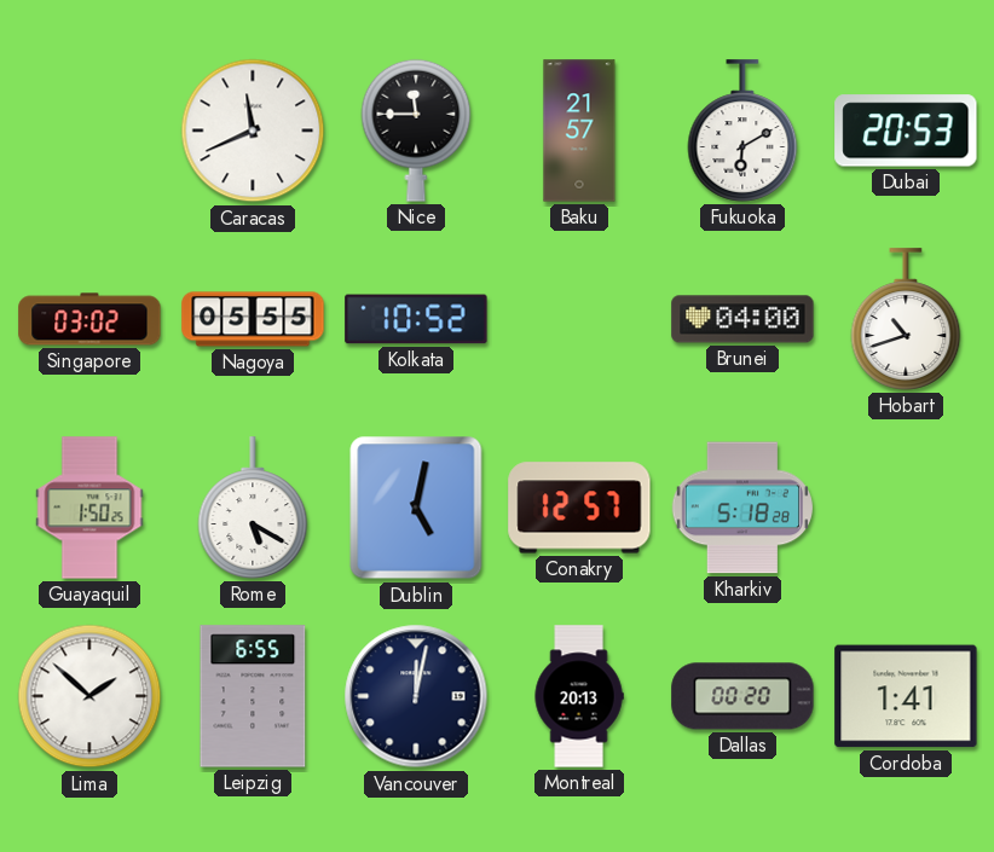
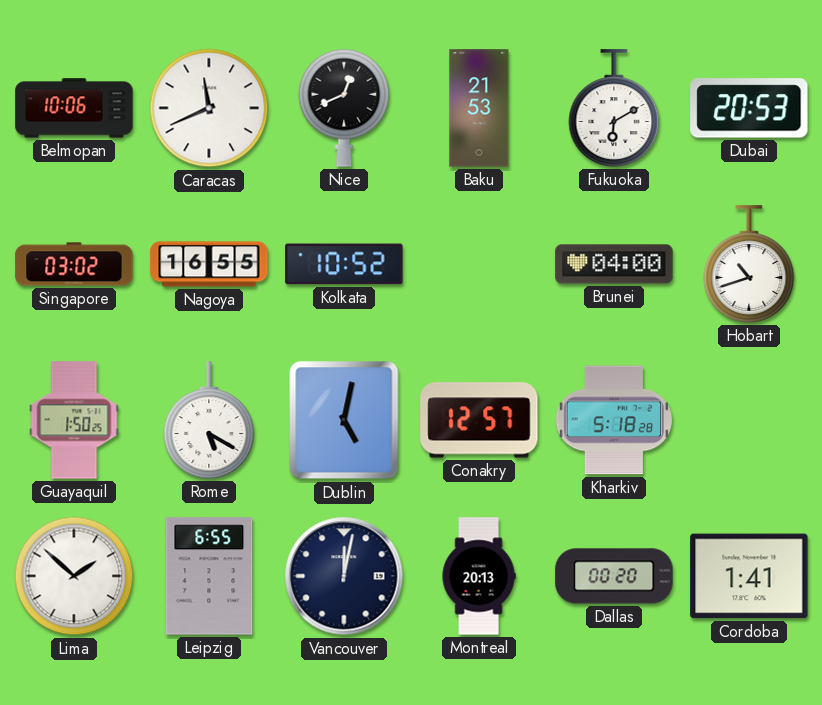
Belmopan: none -> 10:06 (74, 108)
Nice: 11:45 -> 12:41 (344, 108)
Baku: 21:57 -> 21:53 (479, 108)
Nagoya: 05:55 -> 16:55 (209, 264)
